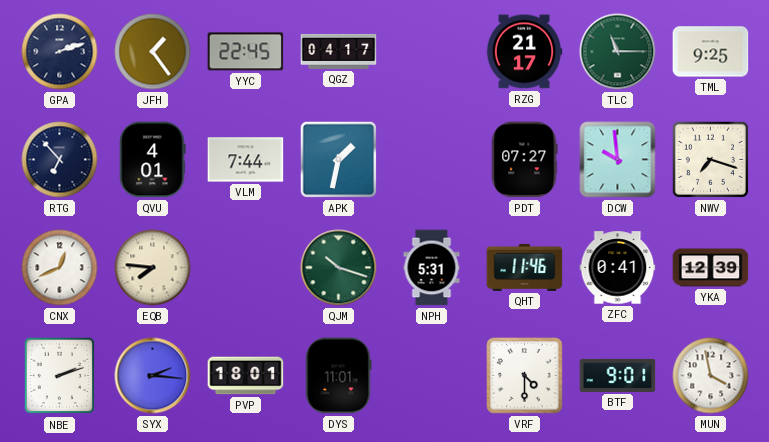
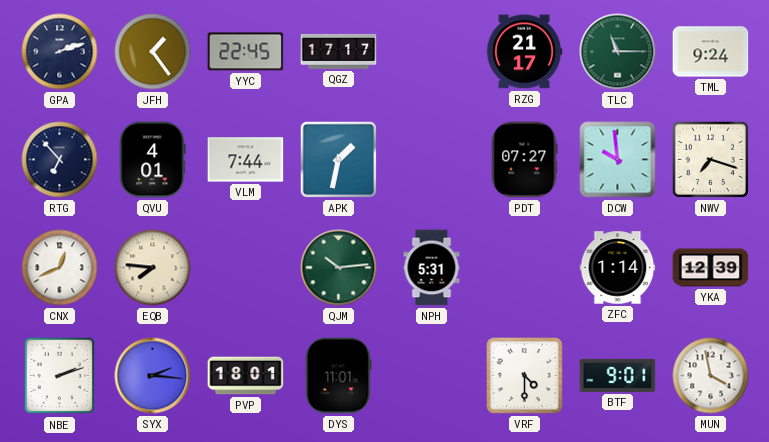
QGZ: 04:17 -> 17:17 (339, 51)
TML: 9:25 -> 9:24 (711, 52)
QJM: 10:18 -> 10:14 (339, 268)
QHT: 11:46 -> none (525, 267)
ZFC: 0:41 -> 1:14 (618, 268)
